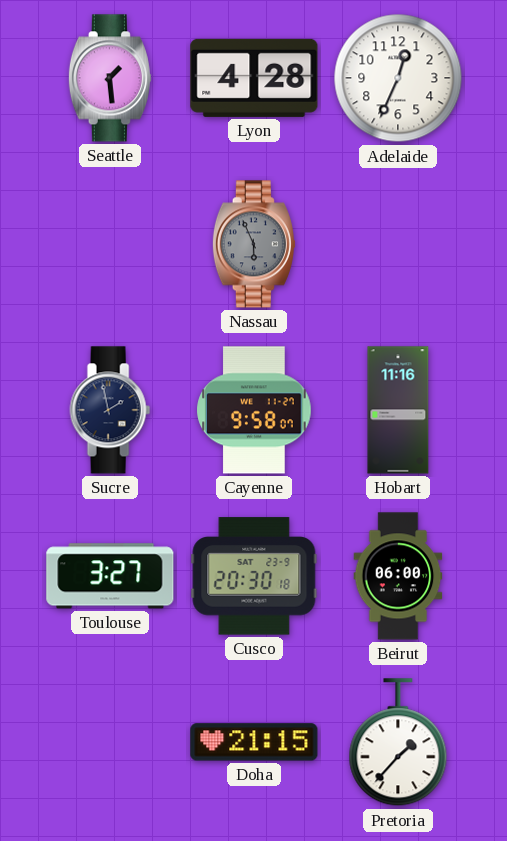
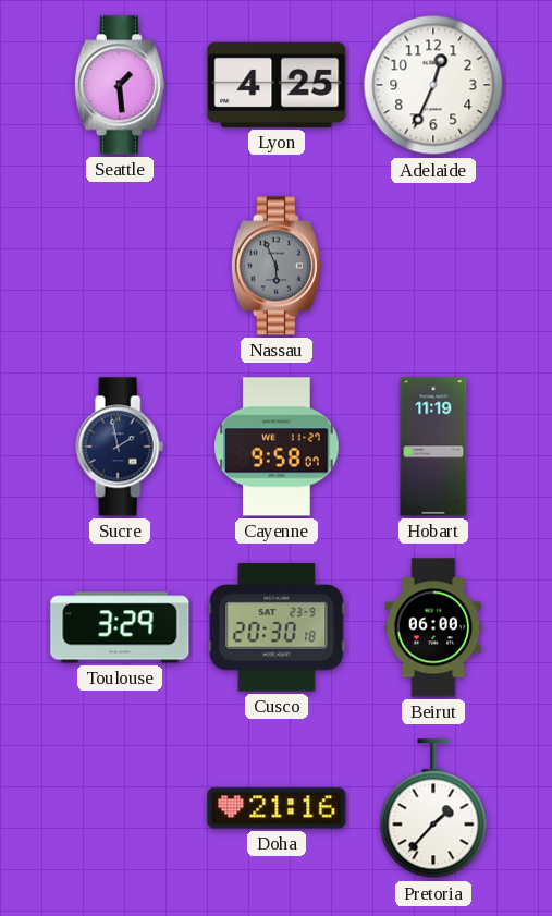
Lyon: 4:28 -> 4:25 (277, 85)
Hobart: 11:16 -> 11:19 (433, 447)
Toulouse: 3:27 -> 3:29 (120, 627)
Doha: 21:15 -> 21:16 (277, 808)
